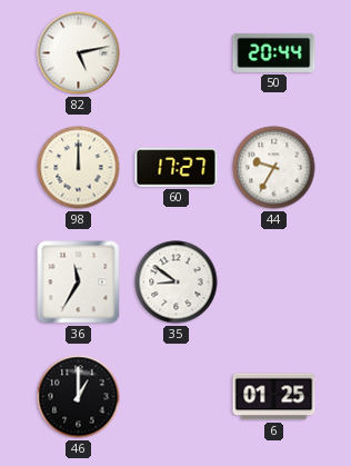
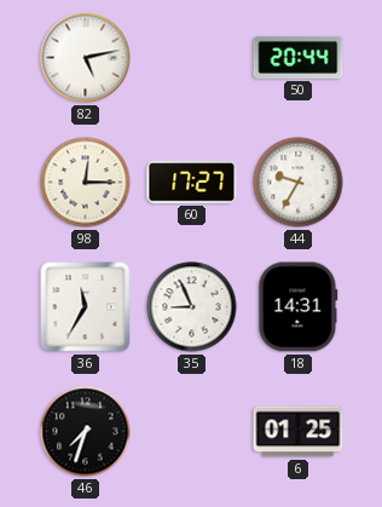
98: 12:00 -> 12:15 (86, 183)
35: 8:51 -> 8:56 (192, 307)
18: none -> 14:31 (299, 307)
46: 1:00 -> 7:33 (86, 432)
